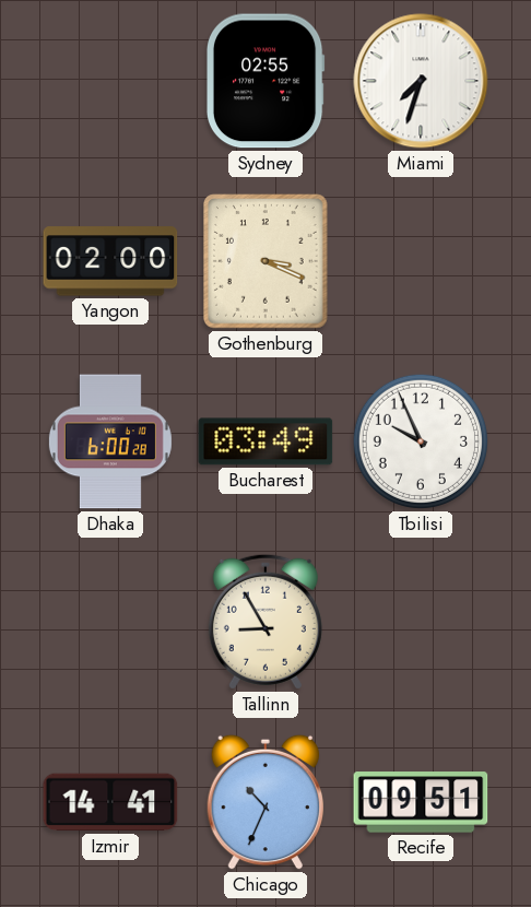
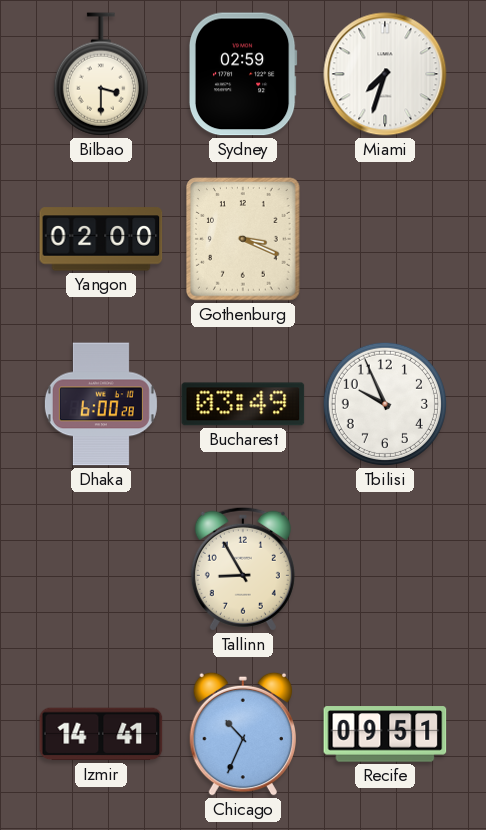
Bilbao: none -> 3:30 (101, 74)
Sydney: 02:55 -> 02:59 (243, 74)
